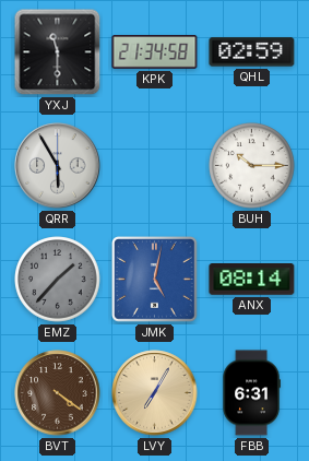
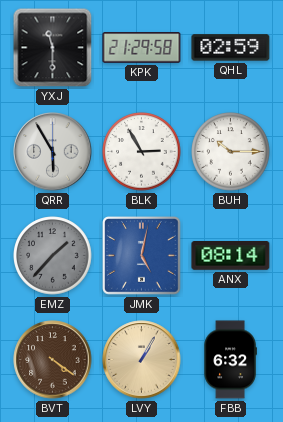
KPK: 21:34 -> 21:29 (142, 48)
BLK: none -> 2:55 (142, 152)
LVY: 7:05 -> 1:05 (142, 360)
FBB: 6:31 -> 6:32 (230, 360)
